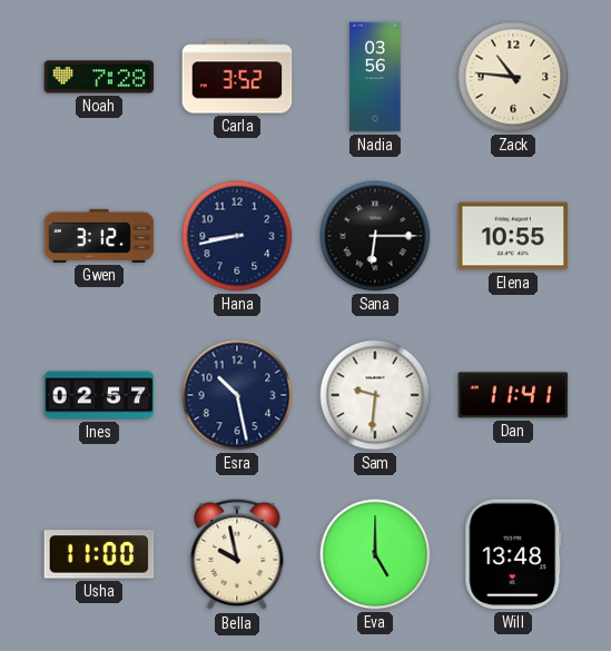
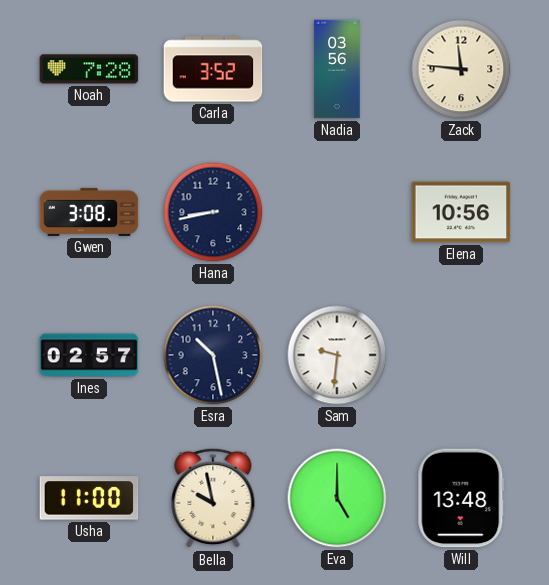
Zack: 10:46 -> 11:46 (461, 69)
Gwen: 3:12 -> 3:08 (89, 212)
Sana: 6:15 -> none (375, 236)
Elena: 10:55 -> 10:56 (461, 212)
Dan: 11:41 -> none (513, 395)
